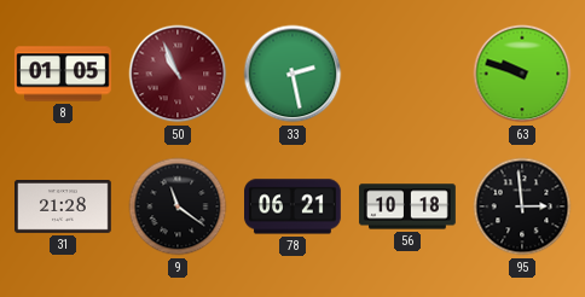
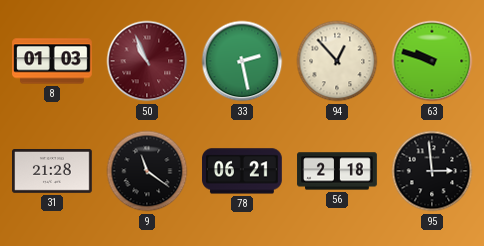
8: 01:05 -> 01:03 (52, 61)
94: none -> 12:53 (337, 61)
56: 10:18 -> 2:18 (337, 171)
